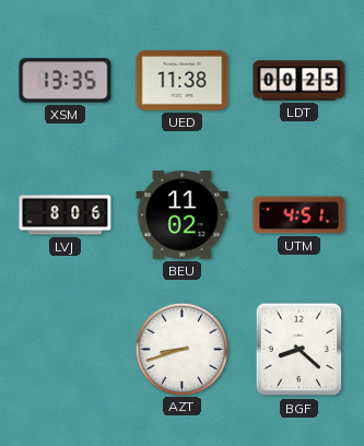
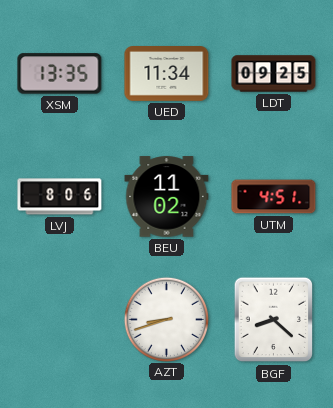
UED: 11:38 -> 11:34 (167, 74)
LDT: 00:25 -> 09:25 (274, 74)
